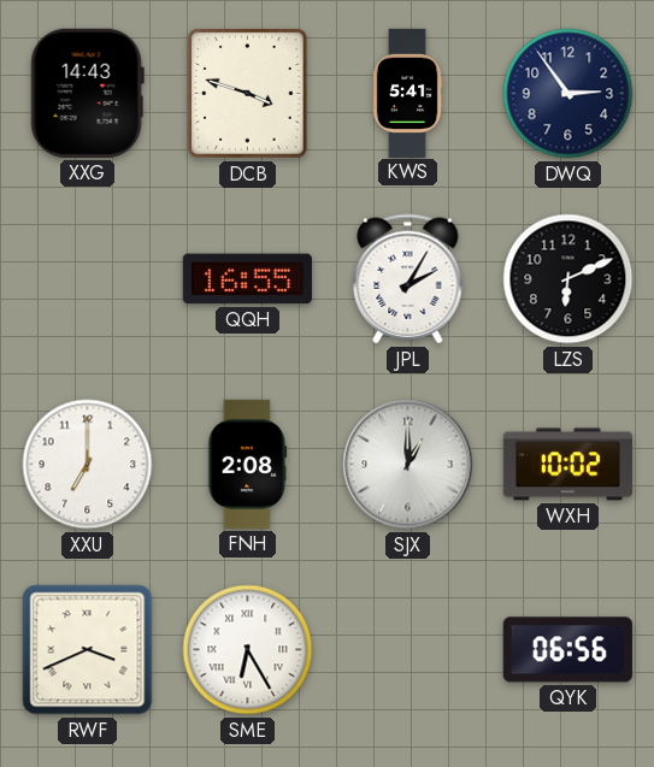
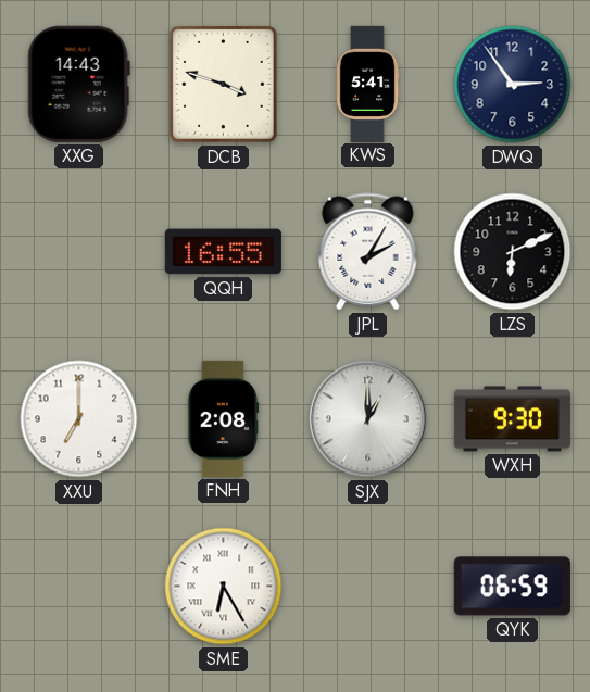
WXH: 10:02 -> 9:30 (512, 419)
RWF: 3:41 -> none (88, 650)
QYK: 06:56 -> 06:59 (512, 587)
